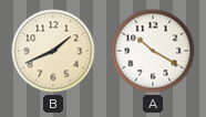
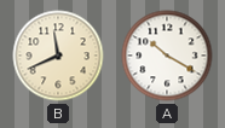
B: 1:41 -> 11:41 (58, 56)
